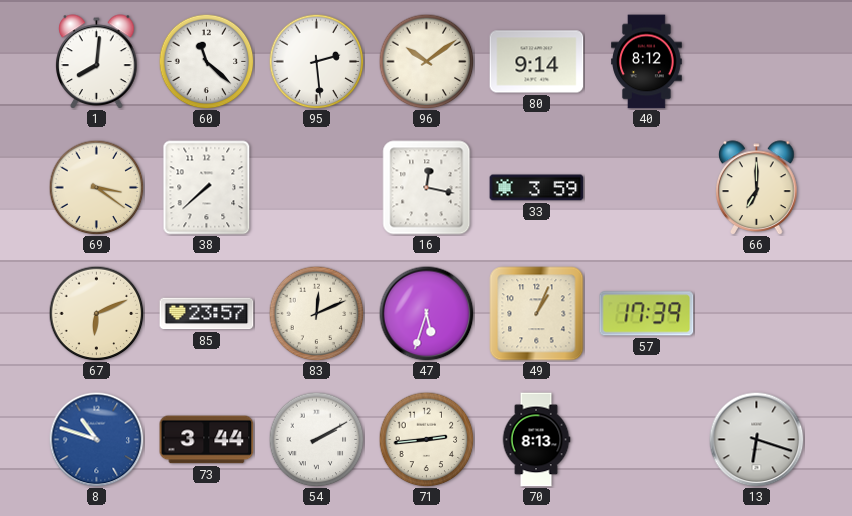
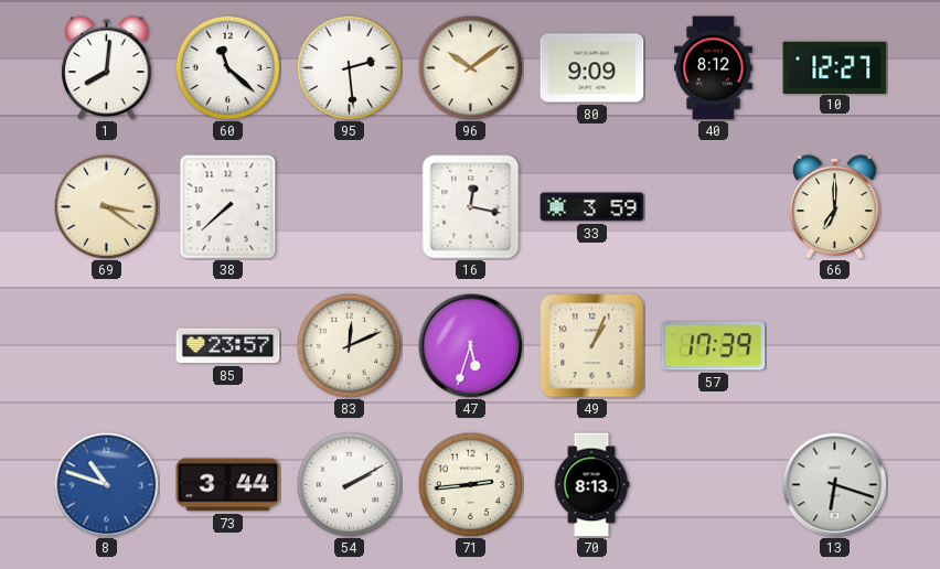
80: 9:14 -> 9:09 (592, 68)
10: none -> 12:27 (835, 67)
67: 6:11 -> none (96, 313)
